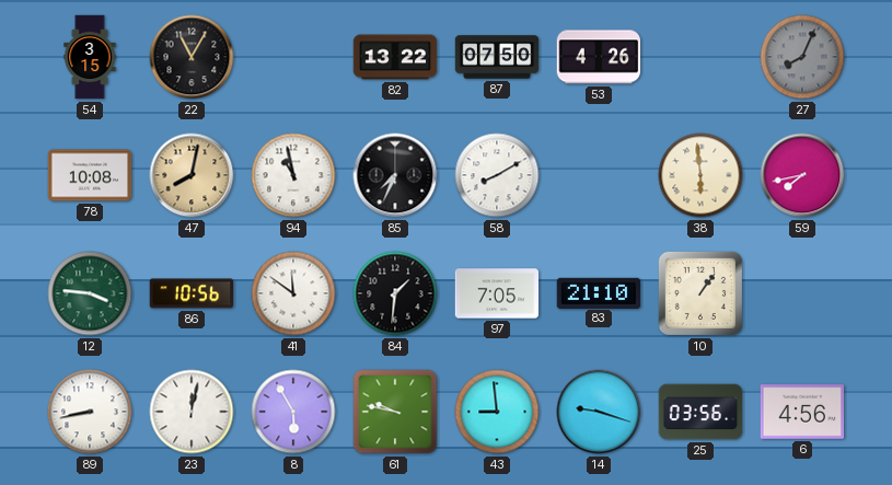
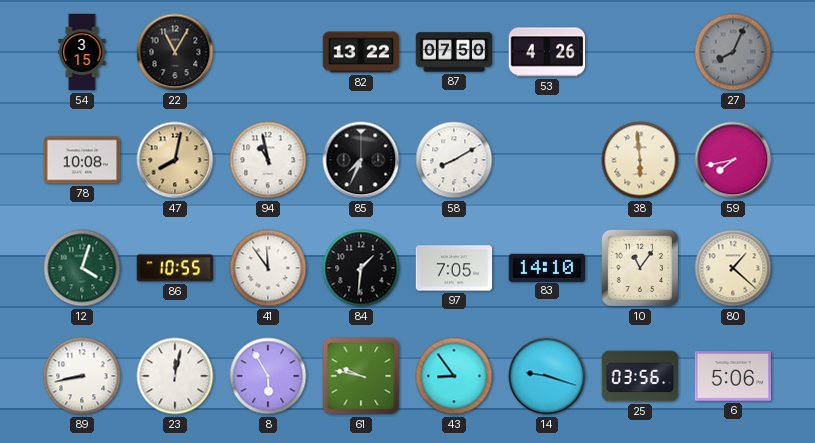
12: 3:46 -> 4:03 (82, 268)
86: 10:56 -> 10:55 (175, 268)
41: 11:51 -> 11:54 (268, 268)
83: 21:10 -> 14:10 (547, 267)
10: 1:06 -> 11:06 (640, 268)
80: none -> 1:22 (733, 268)
43: 8:59 -> 8:54 (454, 376)
6: 4:56 -> 5:06 (733, 376)
